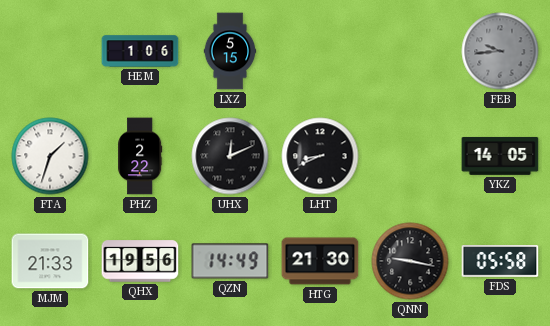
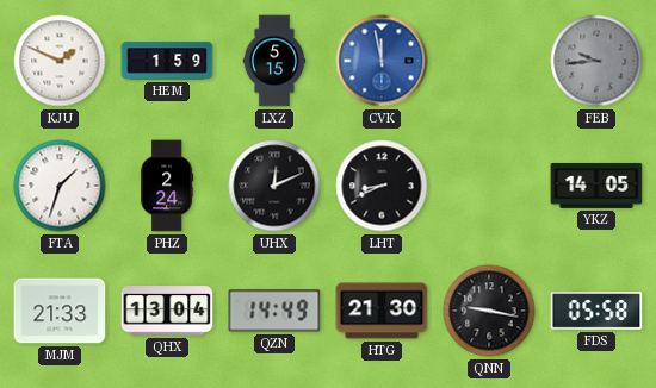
KJU: none -> 1:49 (60, 61)
HEM: 1:06 -> 1:59 (167, 61)
CVK: none -> 11:58 (382, 61)
PHZ: 2:22 -> 2:24 (167, 186)
QHX: 19:56 -> 13:04 (167, 311)
